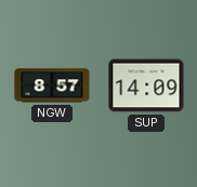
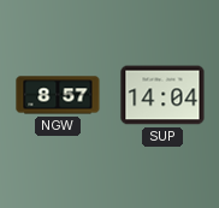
SUP: 14:09 -> 14:04 (162, 95)
